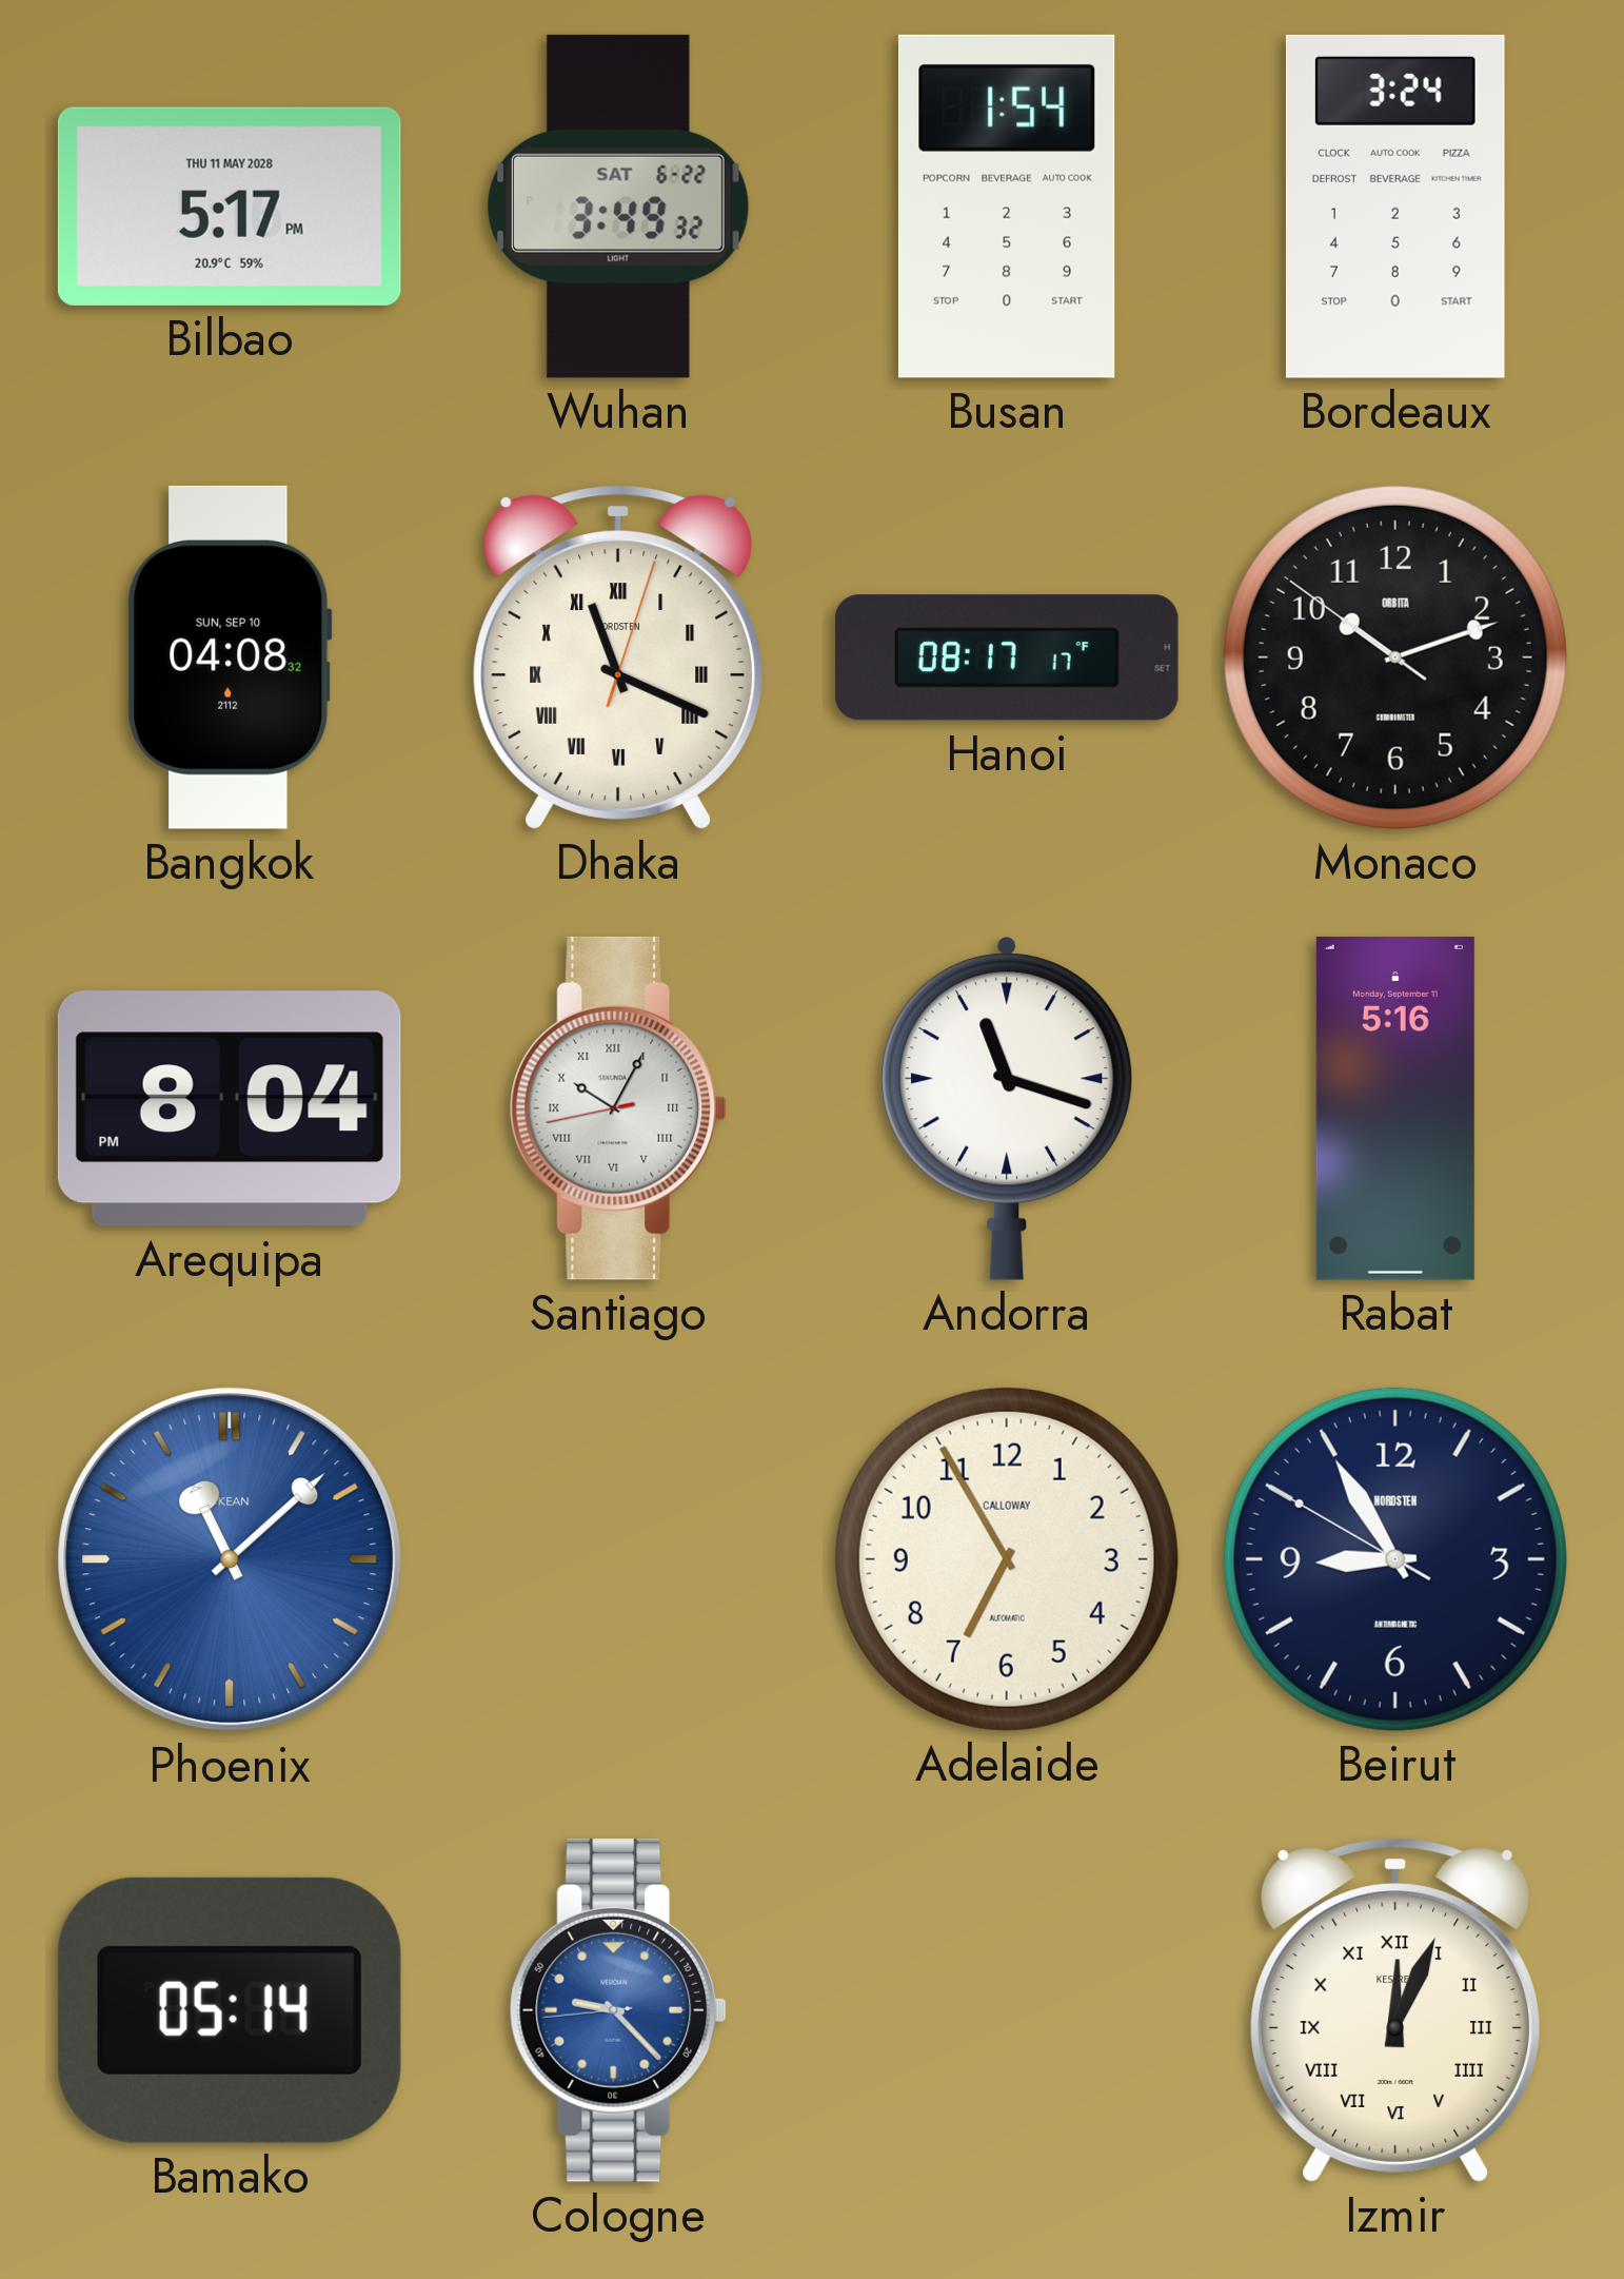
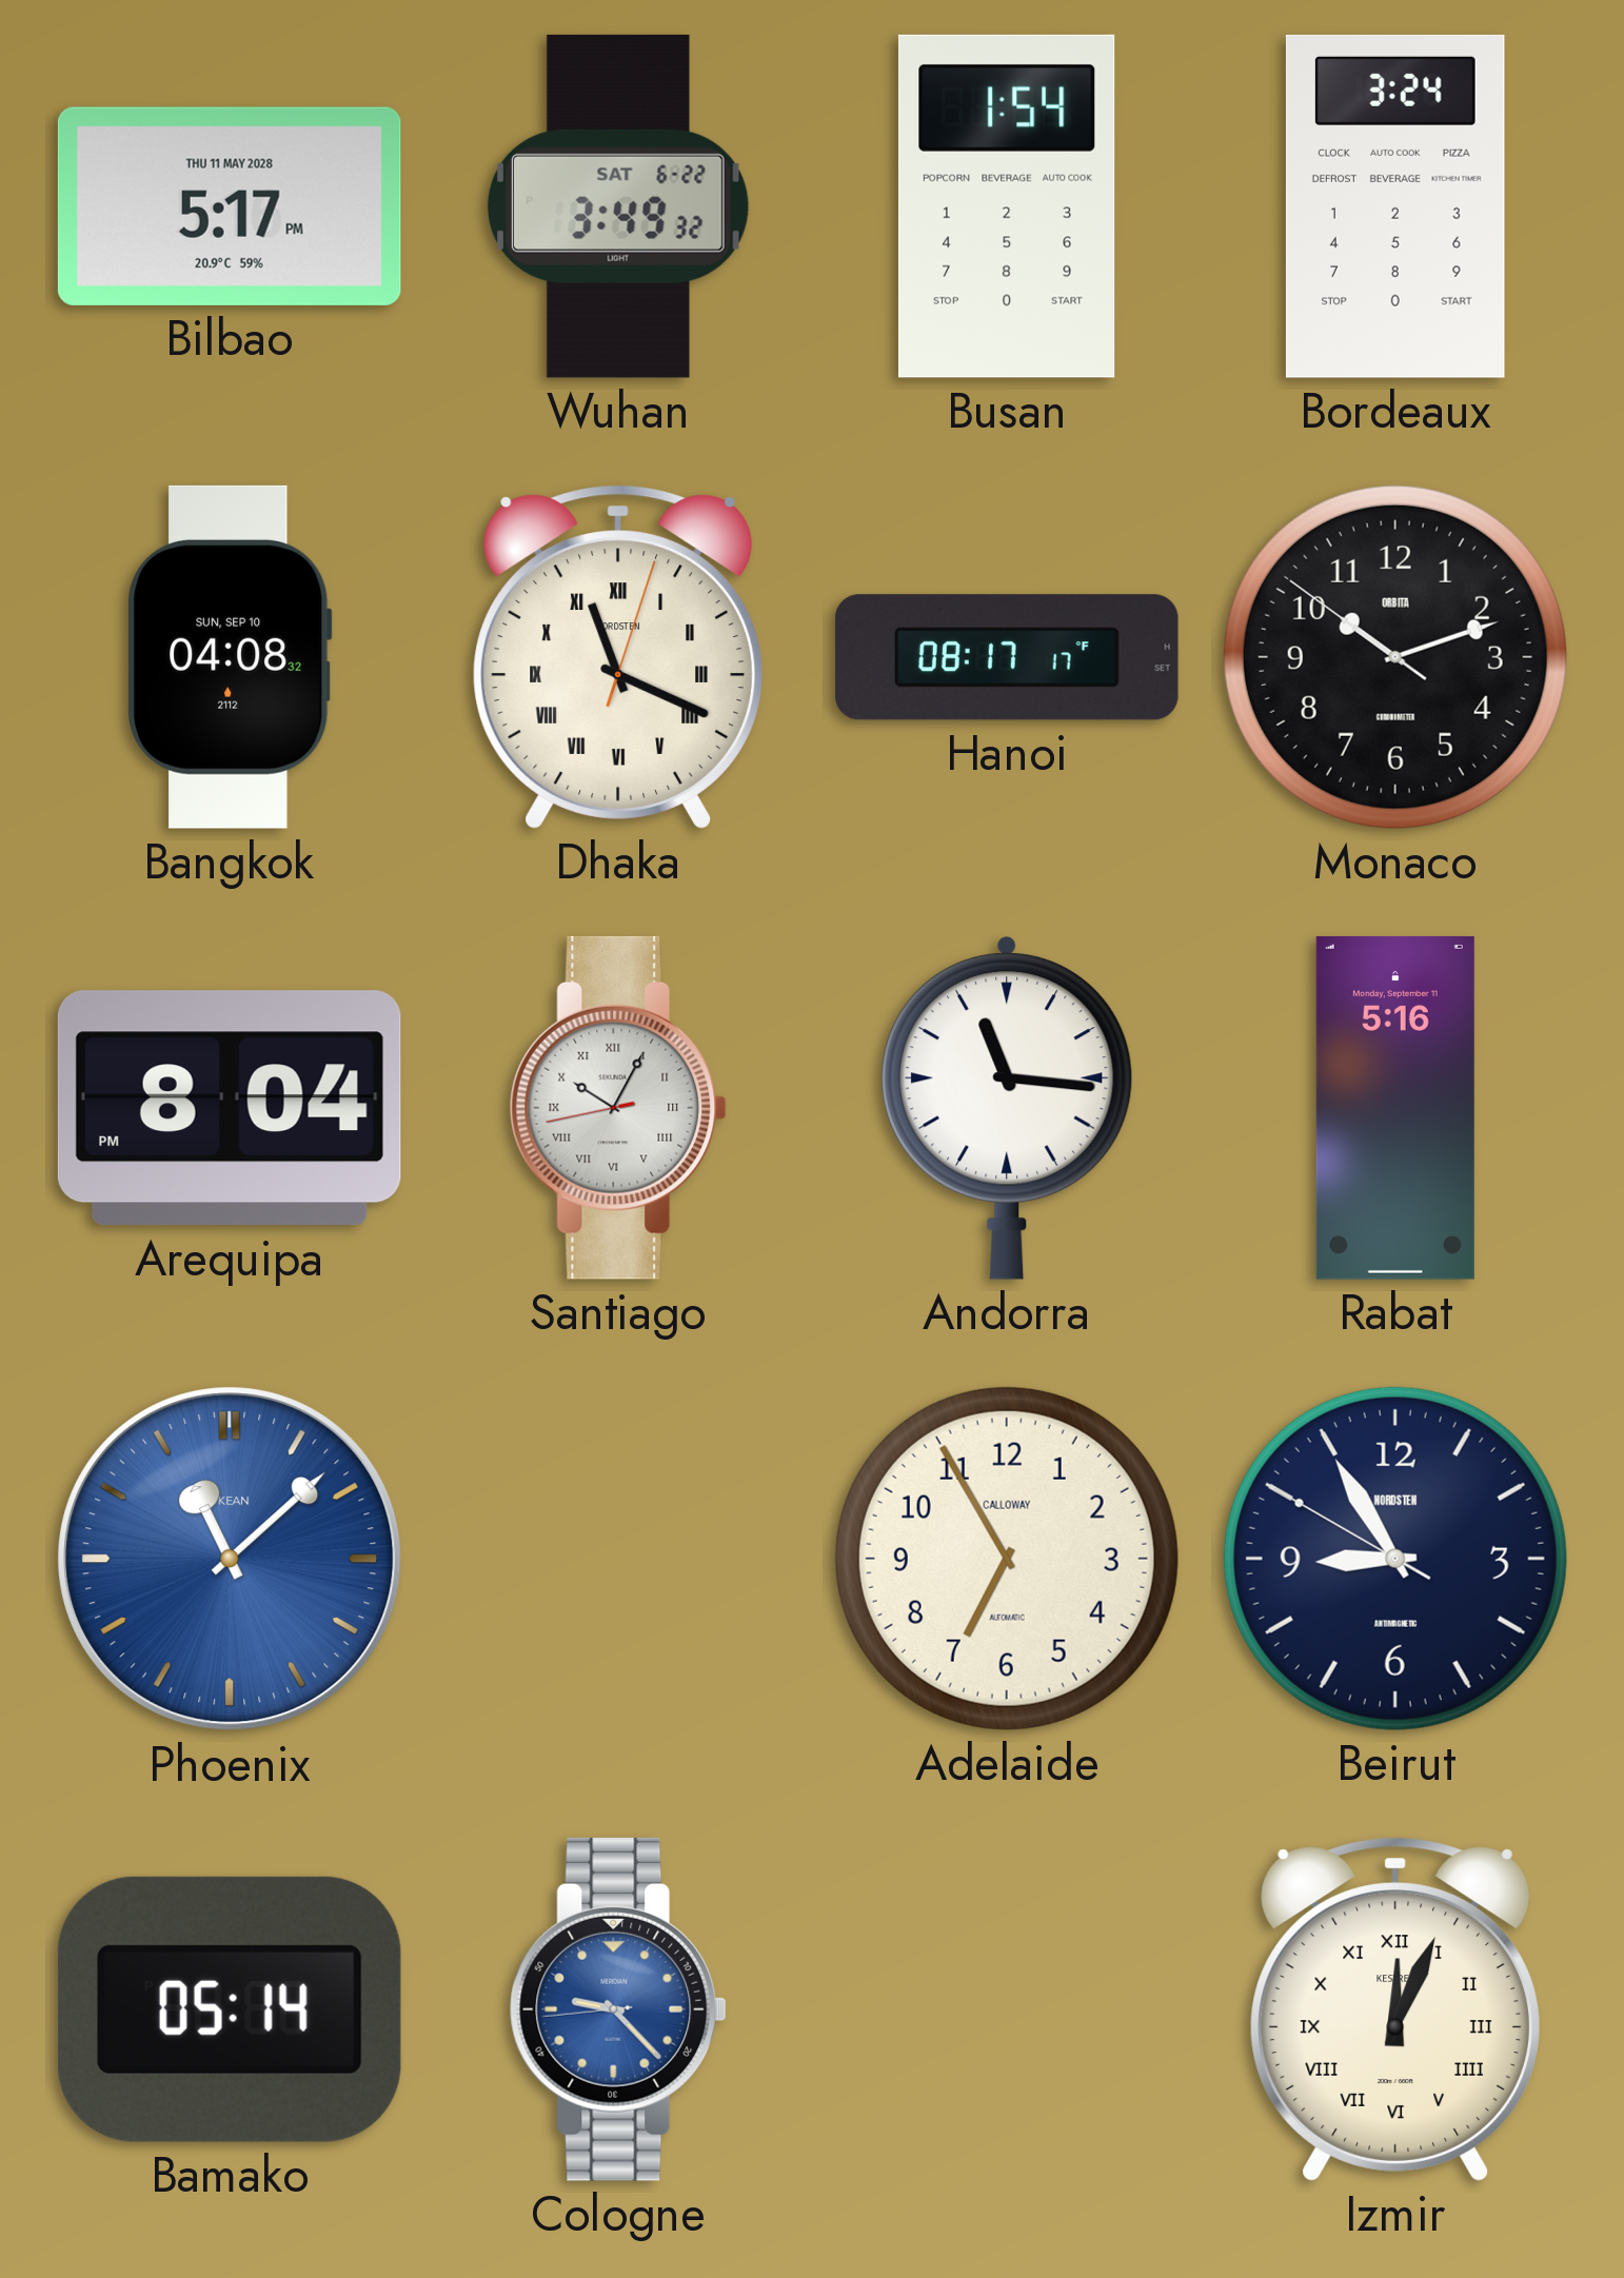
Andorra: 11:18 -> 11:16 (1007, 1108)
